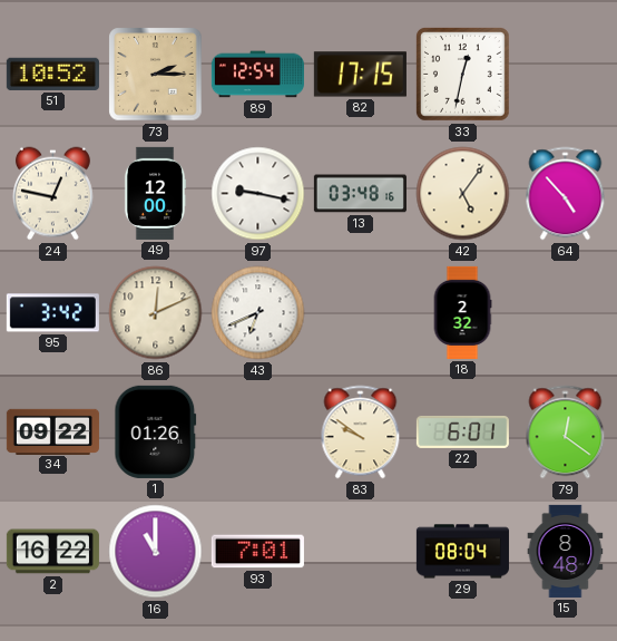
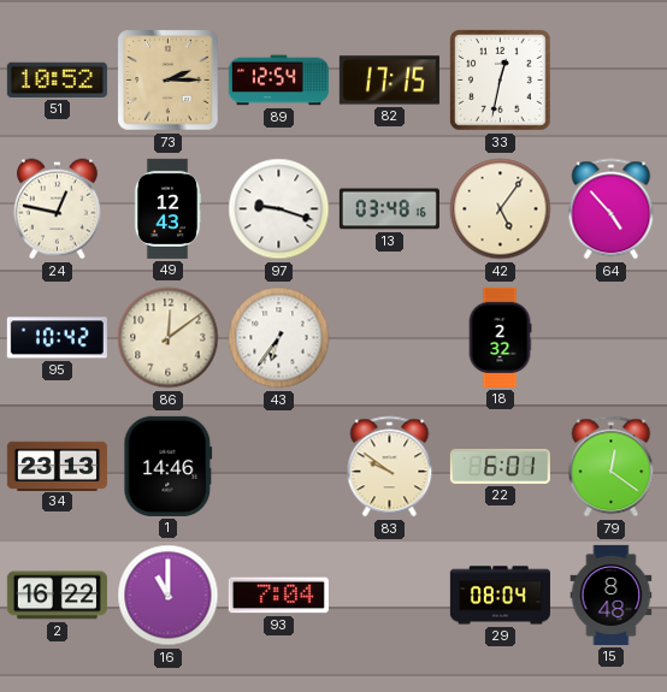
49: 12:00 -> 12:43 (167, 208)
97: 9:17 -> 9:18 (279, 209)
95: 3:42 -> 10:42 (57, 338)
86: 12:11 -> 12:09 (169, 338)
43: 6:41 -> 6:36 (279, 338)
34: 09:22 -> 23:13 (57, 466)
1: 01:26 -> 14:46 (169, 466)
93: 7:01 -> 7:04 (278, 596)
